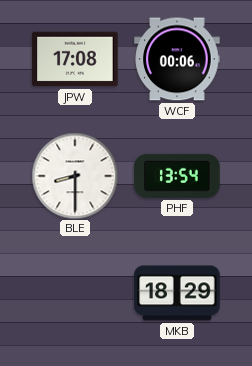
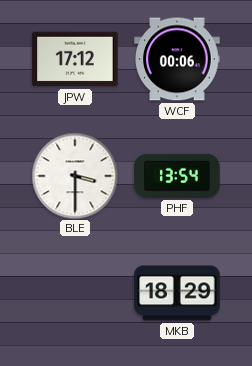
JPW: 17:08 -> 17:12 (75, 59)
BLE: 8:30 -> 3:30 (75, 176)
